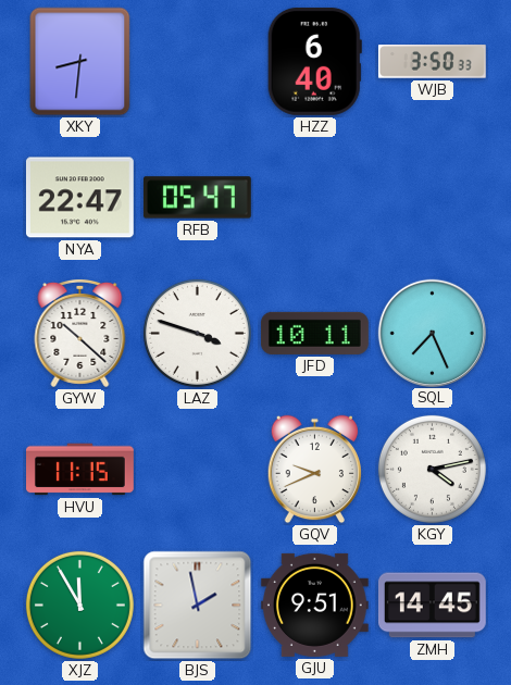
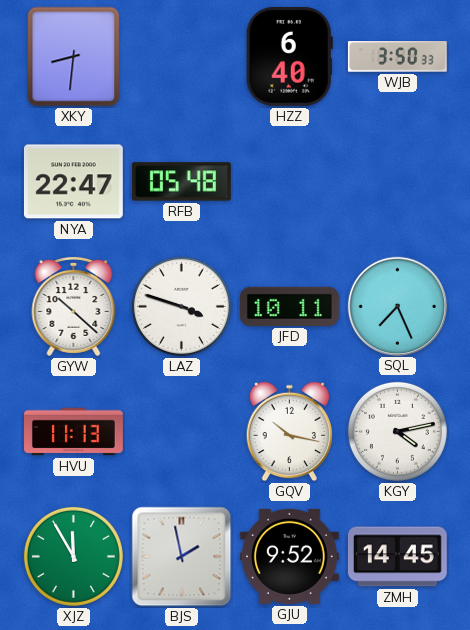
RFB: 05:47 -> 05:48 (181, 182)
HVU: 11:15 -> 11:13 (74, 432)
GQV: 9:41 -> 10:17 (289, 432)
GJU: 9:51 -> 9:52 (289, 556)
